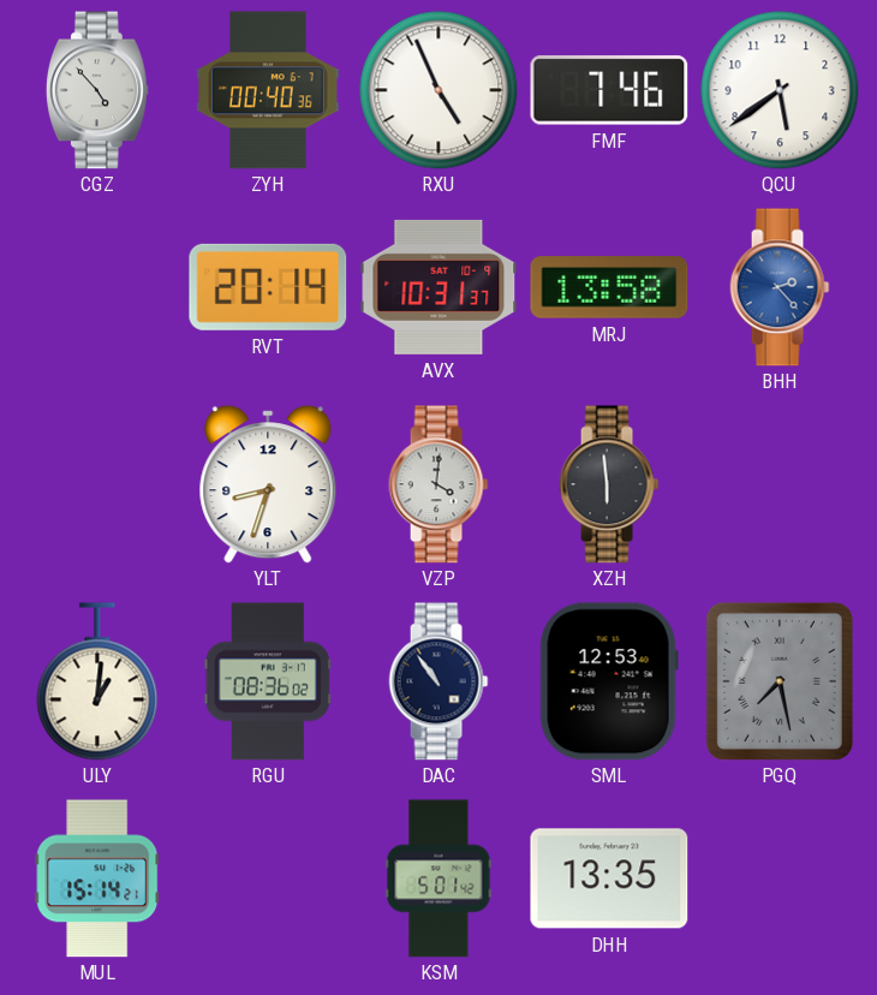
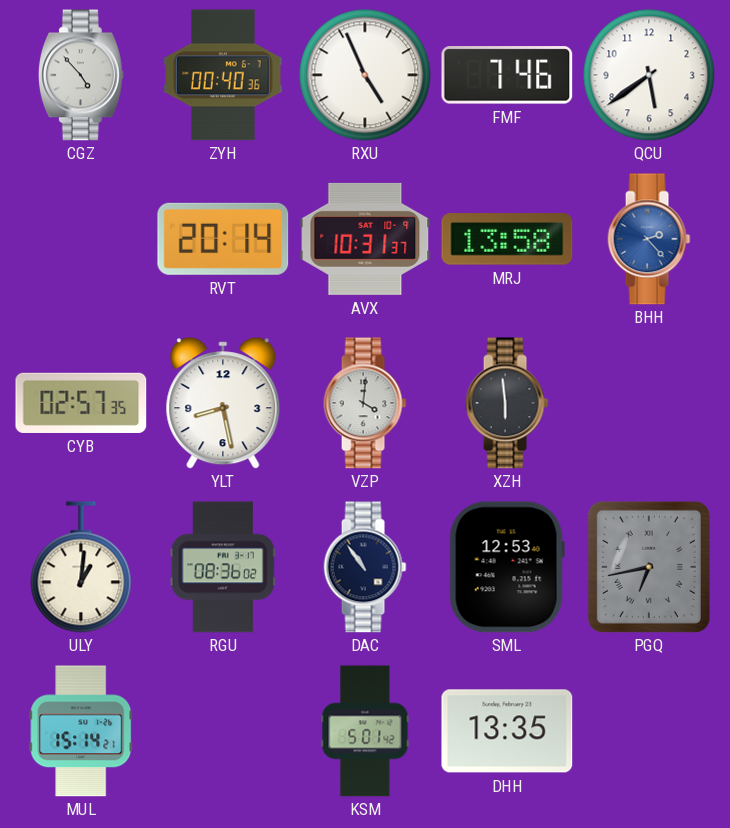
CYB: none -> 02:57 (81, 403)
YLT: 8:33 -> 8:28 (223, 403)
PGQ: 7:28 -> 6:43 (649, 567)
